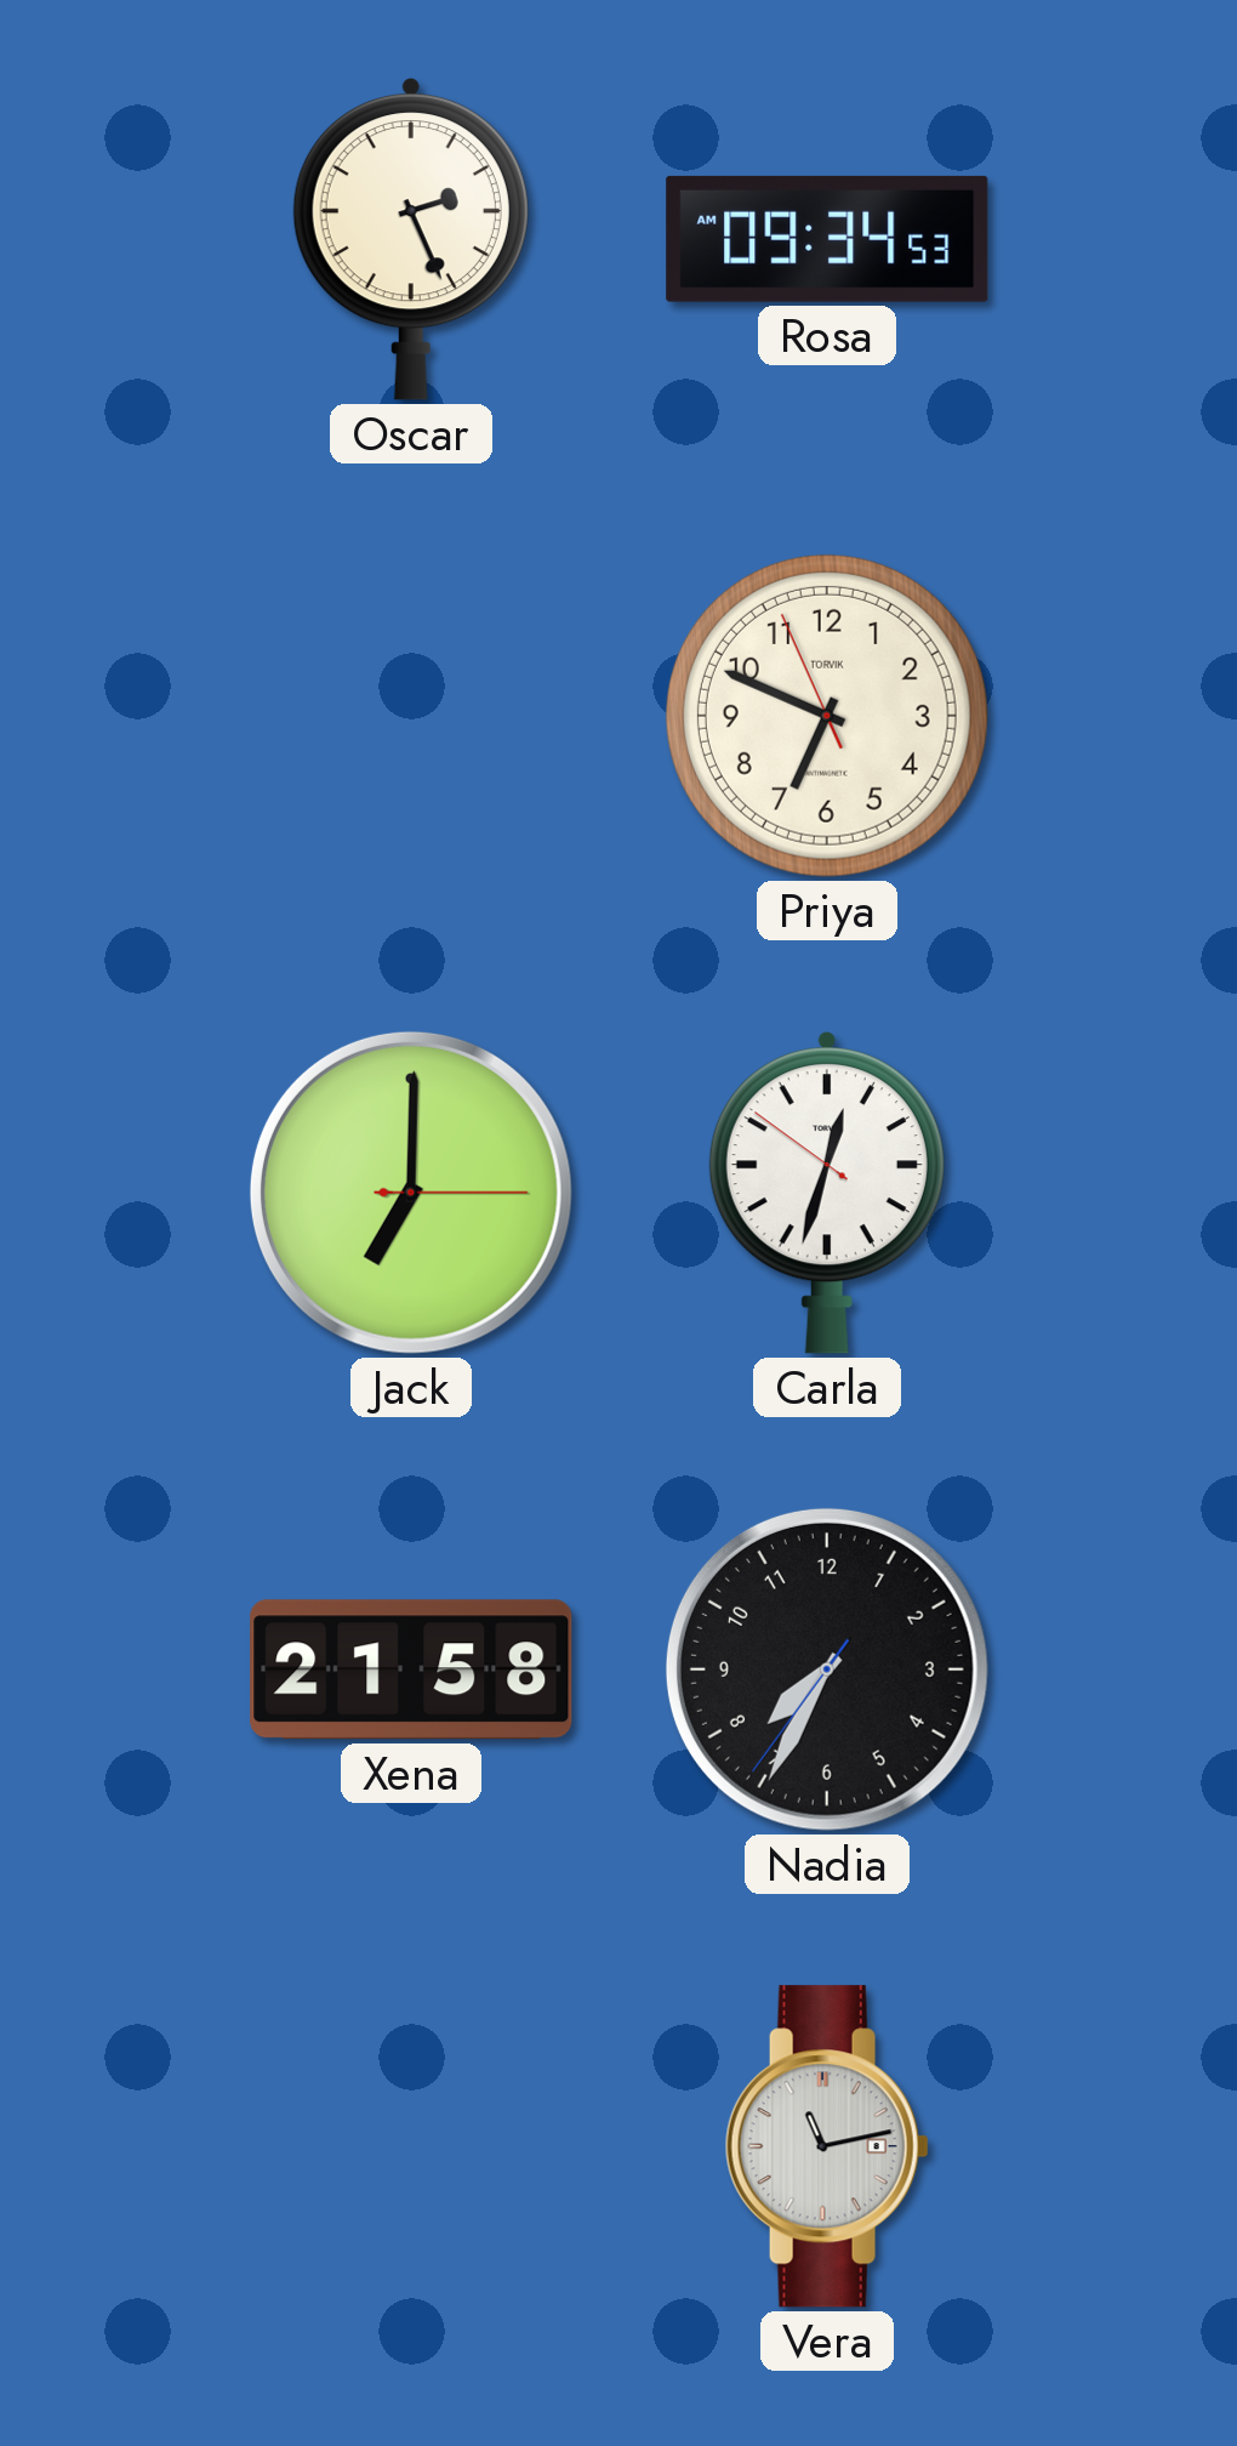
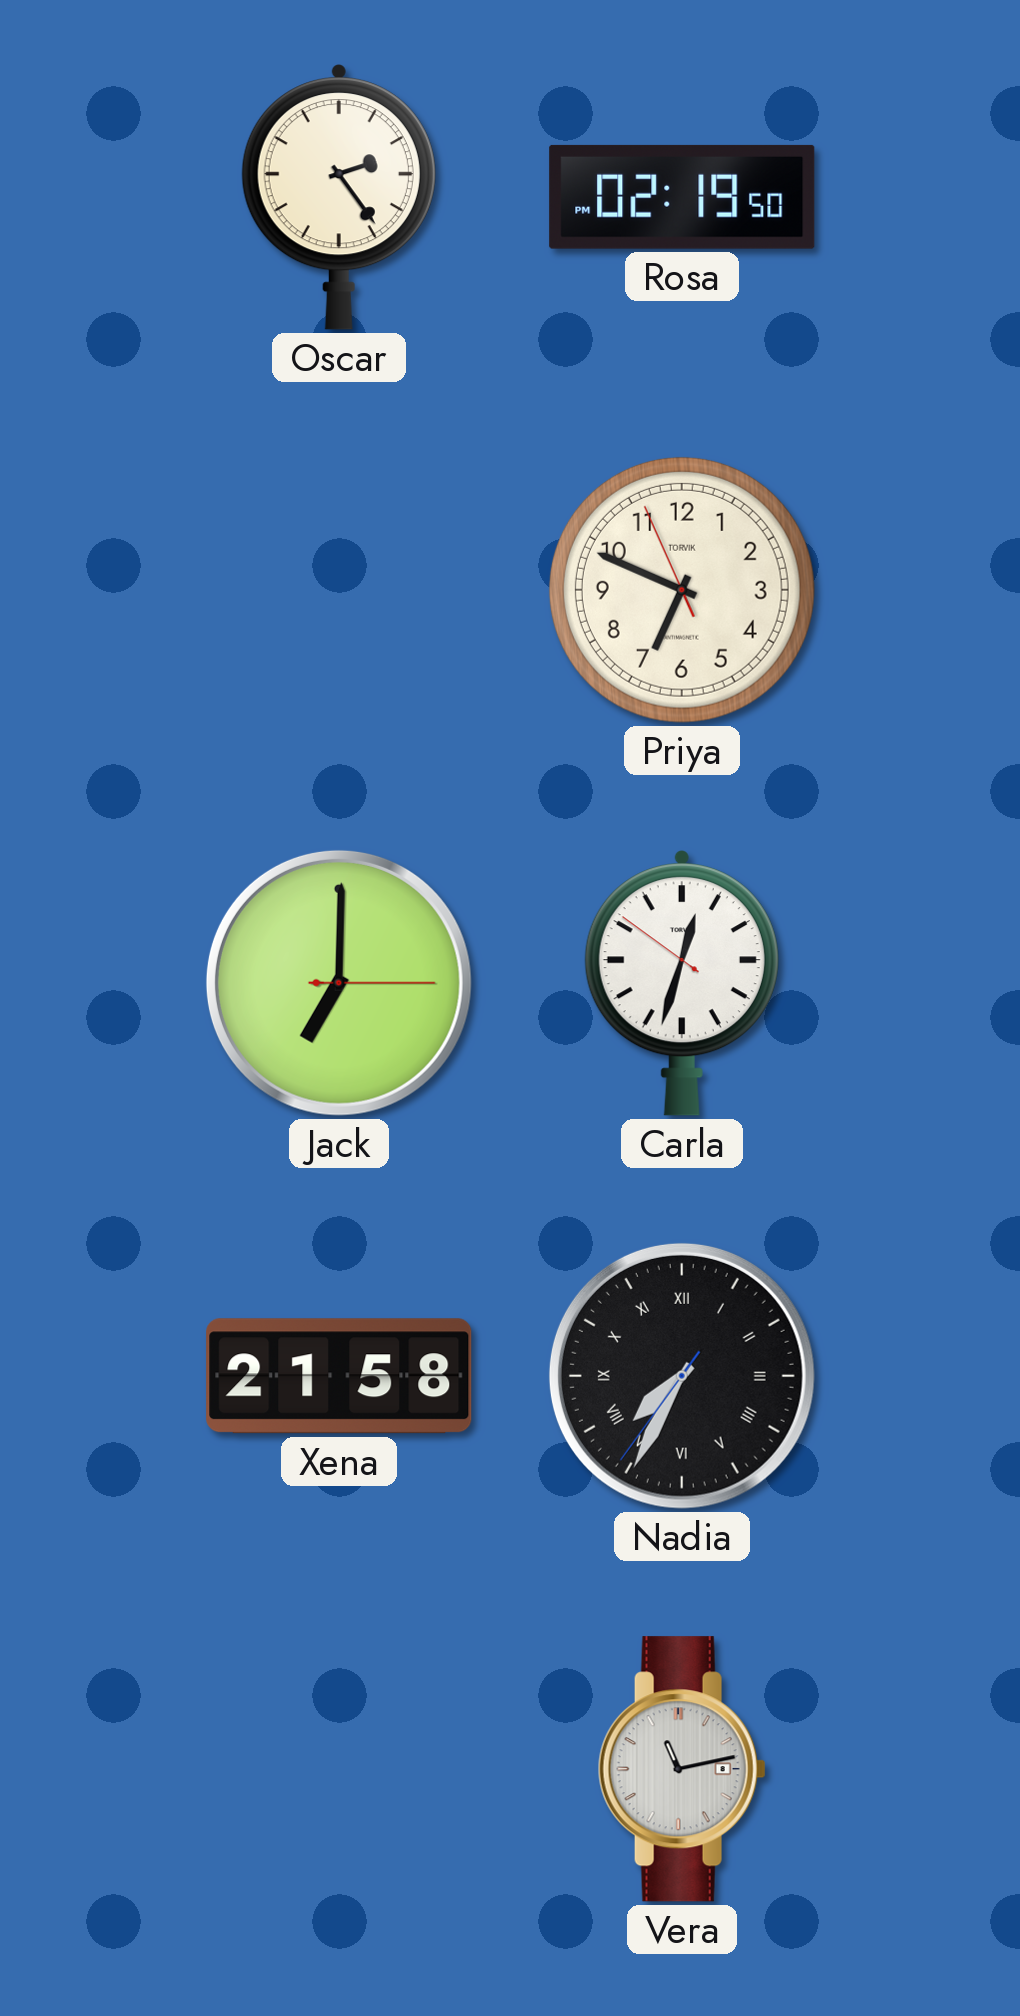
Oscar: 2:26 -> 2:24 (339, 197)
Rosa: 09:34 -> 02:19 (682, 197)
Nadia numerals: Arabic -> Roman (682, 1376)
